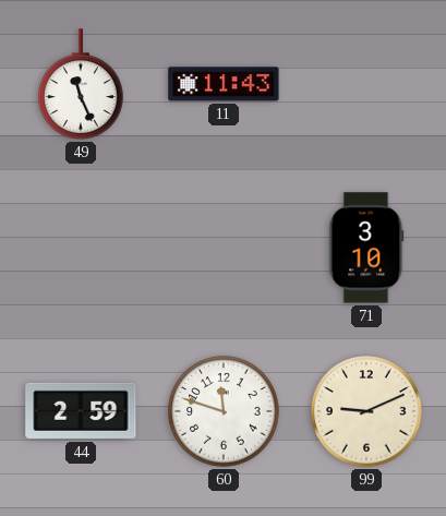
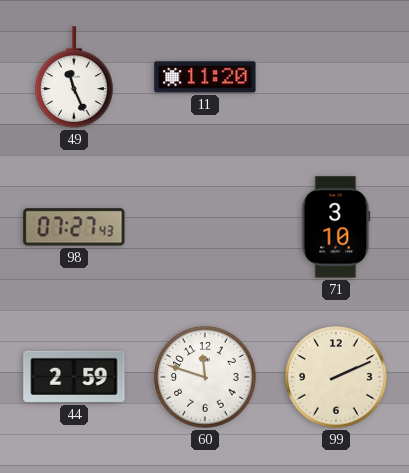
11: 11:43 -> 11:20 (205, 77)
98: none -> 07:27 (74, 227)
99: 9:11 -> 2:11 (336, 377)
